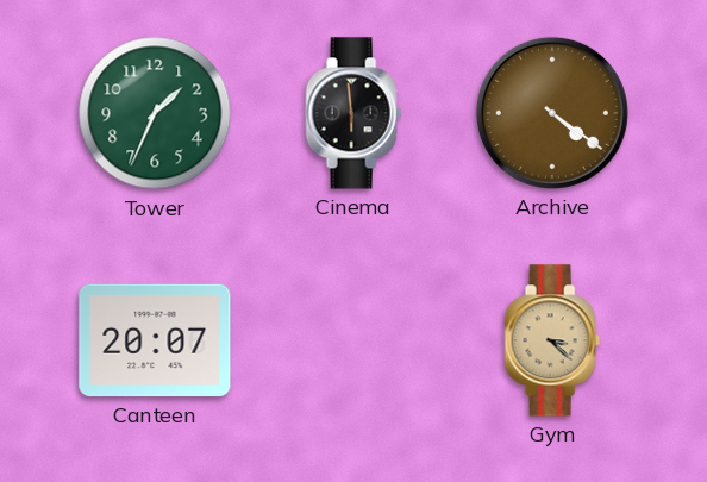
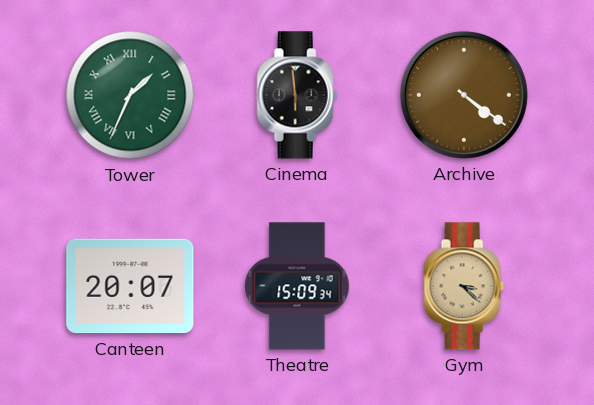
Tower numerals: Arabic -> Roman (130, 95)
Theatre: none -> 15:09 (297, 286)
